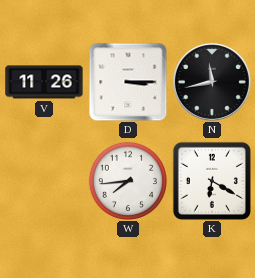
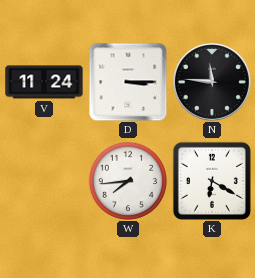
V: 11:26 -> 11:24 (44, 82)
N: 11:43 -> 11:46 (212, 82)
